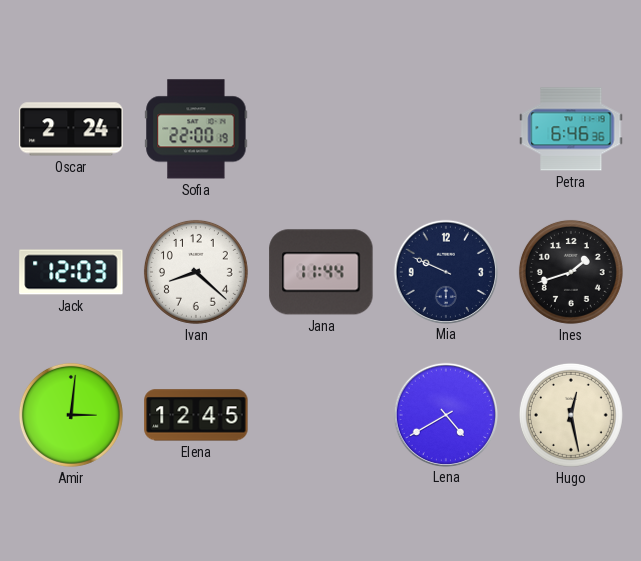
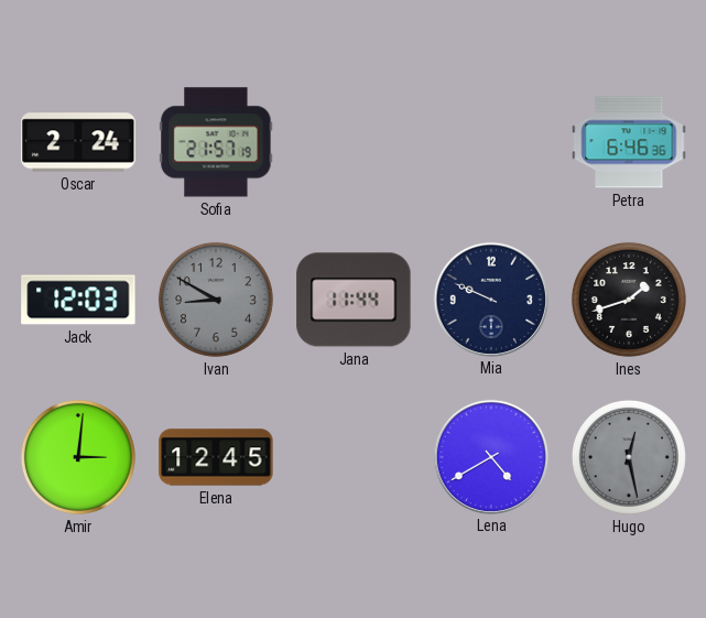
Sofia: 22:00 -> 21:57 (216, 142)
Ivan: 8:22 -> 8:50 (216, 300)
Ivan dial: white -> grey (216, 300)
Hugo dial: cream -> grey (629, 457)
